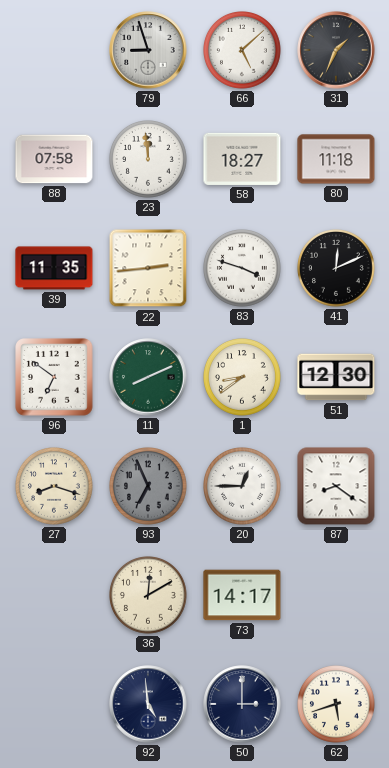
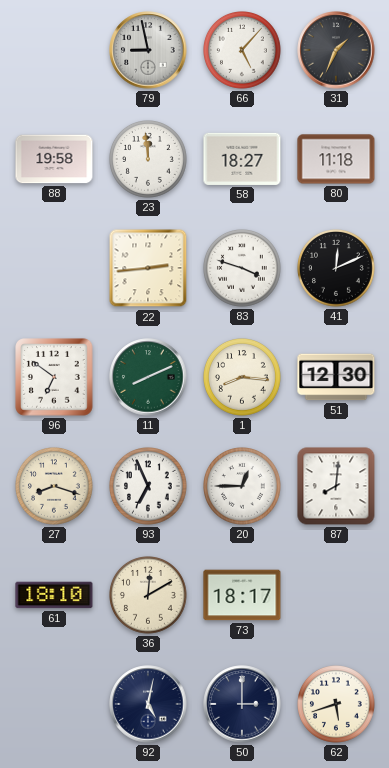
79: 8:57 -> 8:58 (148, 50)
66: 5:08 -> 5:07 (243, 51)
88: 07:58 -> 19:58 (54, 159)
39: 11:35 -> none (54, 268)
1: 8:39 -> 8:16 (243, 378)
93 dial: grey -> white (149, 487)
87: 8:21 -> 8:01 (336, 486)
61: none -> 18:10 (54, 595)
73: 14:17 -> 18:17 (242, 595)
92: 4:59 -> 5:02 (148, 704)
